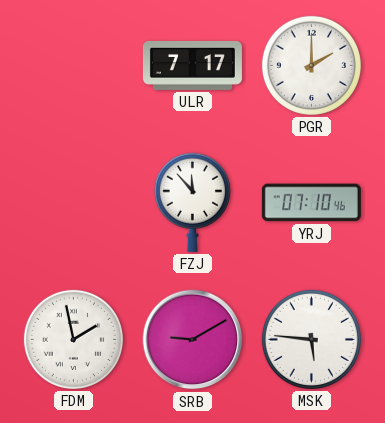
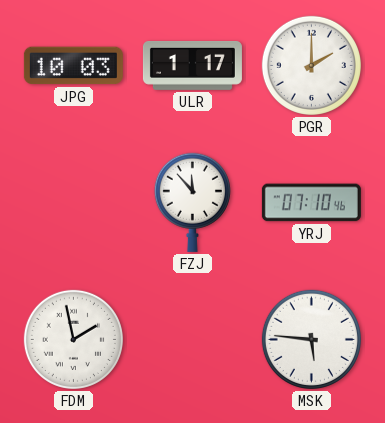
JPG: none -> 10:03 (73, 66)
ULR: 7:17 -> 1:17 (192, 65)
SRB: 9:10 -> none (193, 340)
